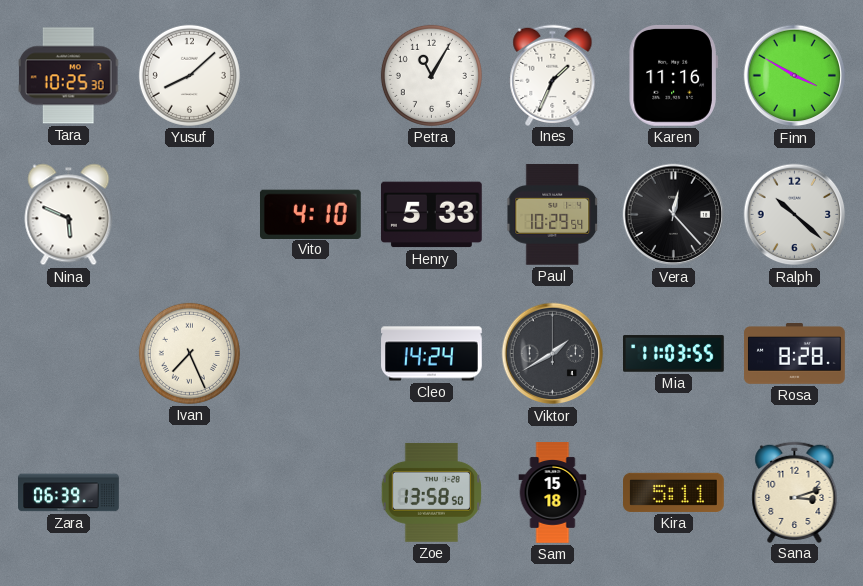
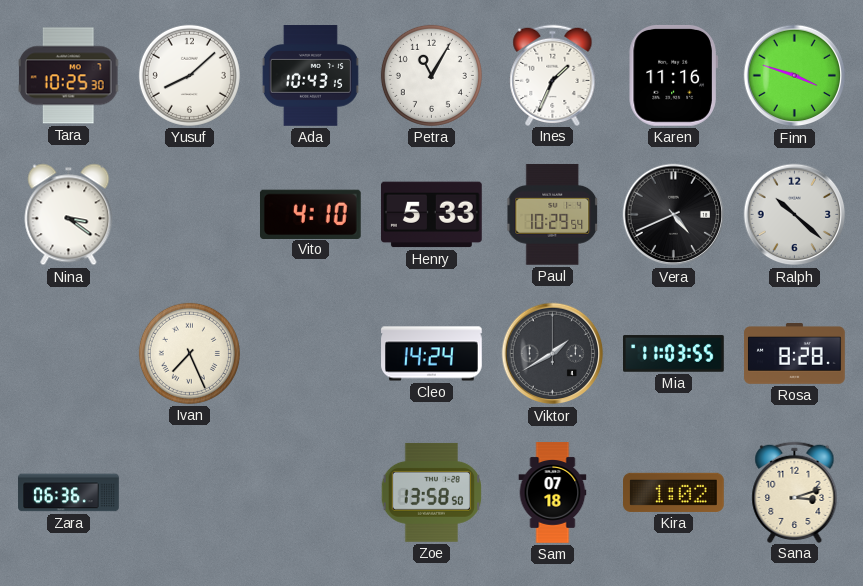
Ada: none -> 10:43 (310, 76)
Finn: 3:50 -> 3:48 (795, 76)
Nina: 5:49 -> 3:21 (69, 215)
Vera: 12:23 -> 4:41 (674, 215)
Zara: 06:39 -> 06:36 (69, 493)
Sam: 15:18 -> 07:18 (553, 493)
Kira: 5:11 -> 1:02 (674, 492)
